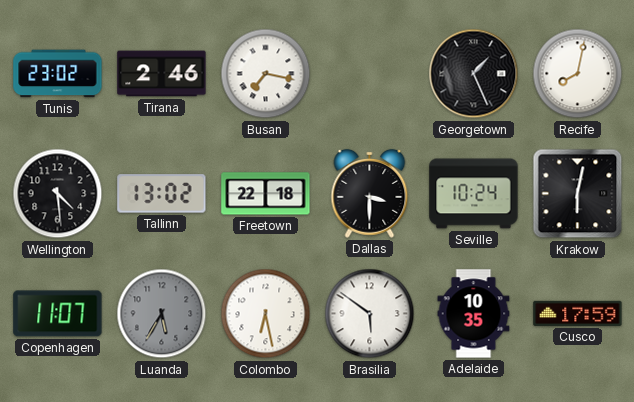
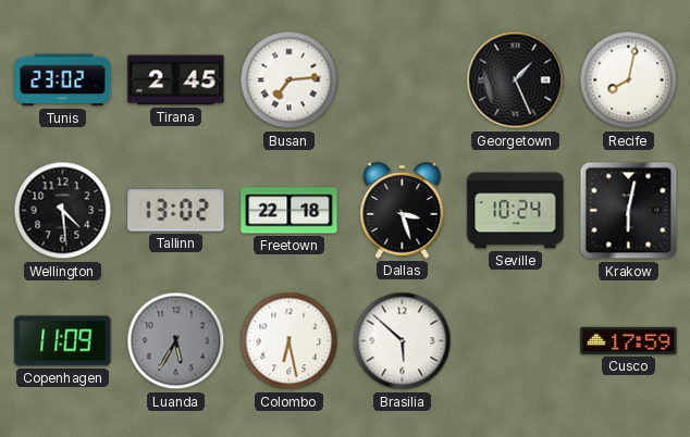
Tirana: 2:46 -> 2:45 (176, 80)
Busan: 7:17 -> 7:14 (289, 80)
Dallas: 3:30 -> 3:27 (403, 210)
Copenhagen: 11:07 -> 11:09 (63, 341)
Brasilia: 5:51 -> 5:52 (403, 341)
Adelaide: 10:35 -> none (474, 314)
